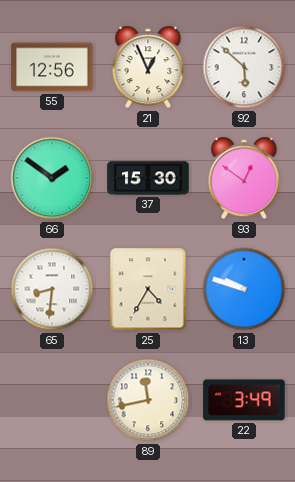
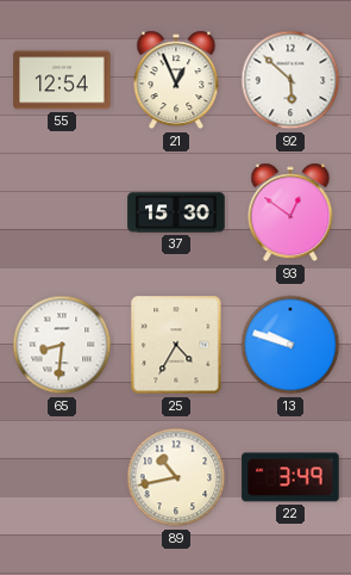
55: 12:56 -> 12:54 (62, 80)
66: 1:51 -> none (52, 178)
89: 11:43 -> 10:43 (176, 477)
